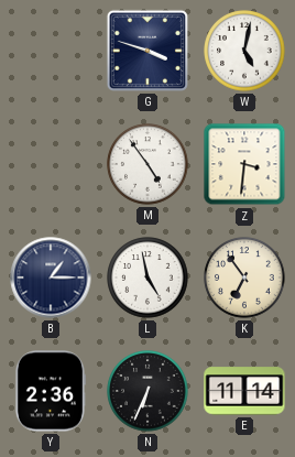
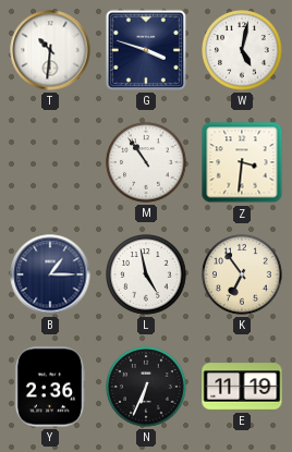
T: none -> 10:31 (50, 50)
M: 4:54 -> 10:54 (146, 162)
E: 11:14 -> 11:19 (242, 387)
